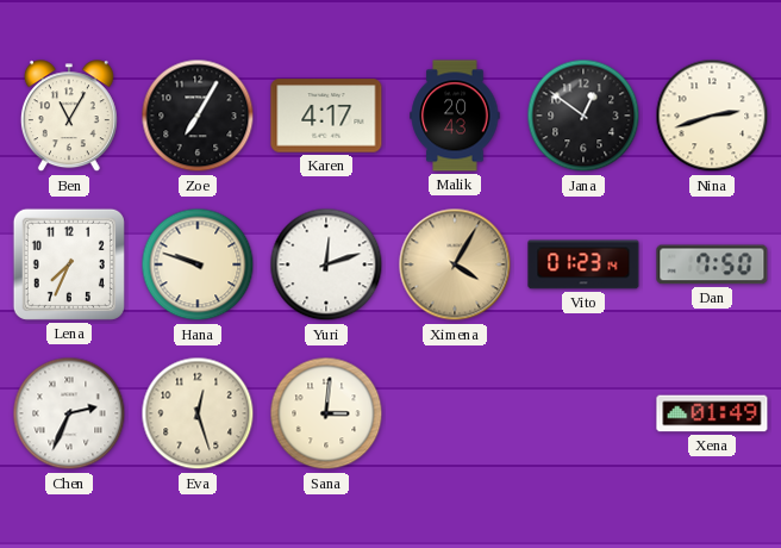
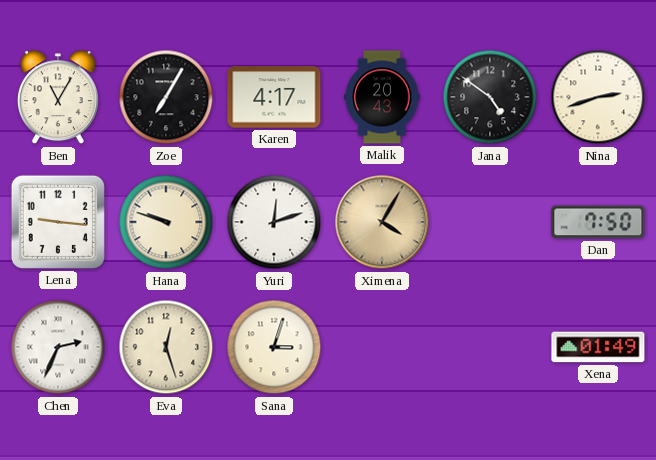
Jana: 12:51 -> 4:51 (490, 97)
Lena: 7:34 -> 9:16 (58, 222)
Vito: 01:23 -> none (583, 264)
Sana: 3:01 -> 3:03 (274, 347)
